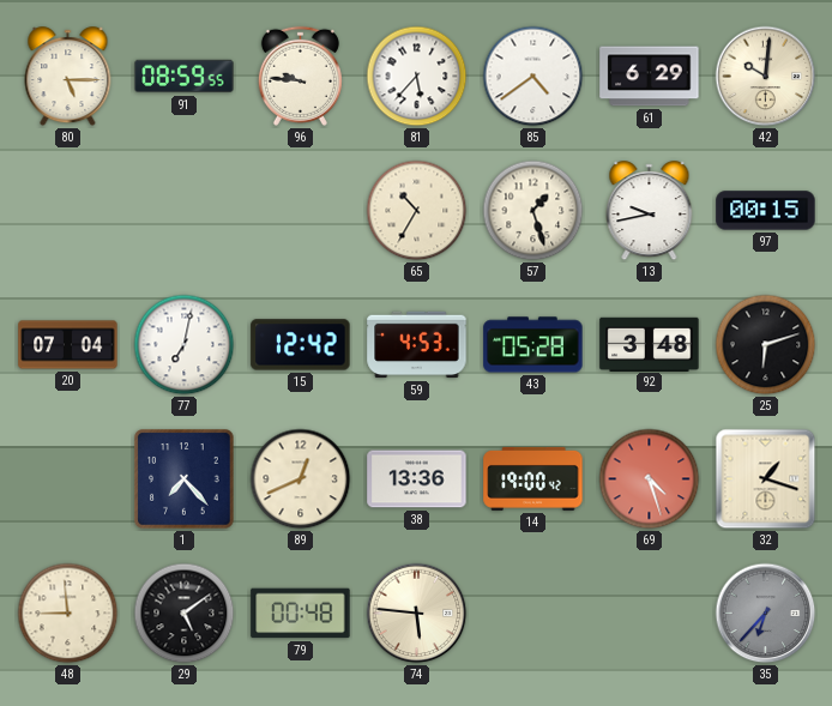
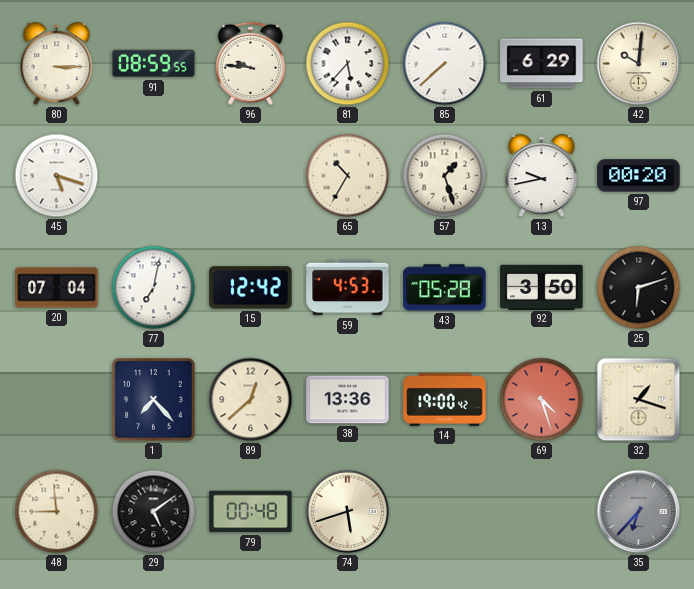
80: 5:15 -> 3:15 (57, 64)
85: 4:39 -> 7:38 (445, 64)
45: none -> 5:18 (57, 176)
97: 00:15 -> 00:20 (639, 176)
92: 3:48 -> 3:50 (542, 287)
89: 12:41 -> 12:38 (251, 400)
74: 5:46 -> 5:42 (348, 512)
